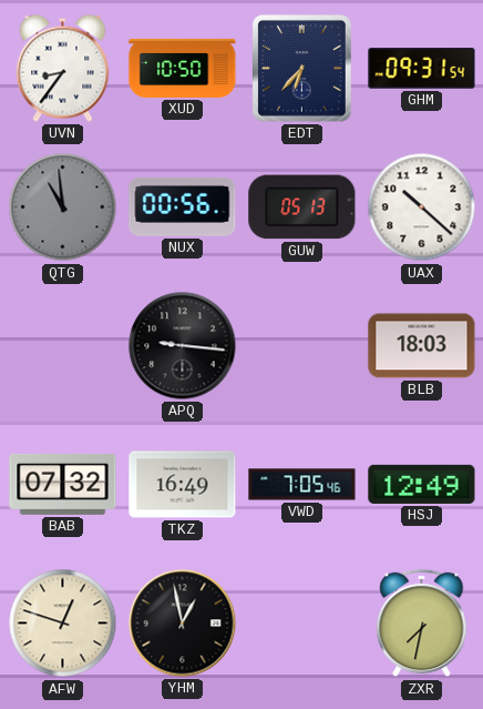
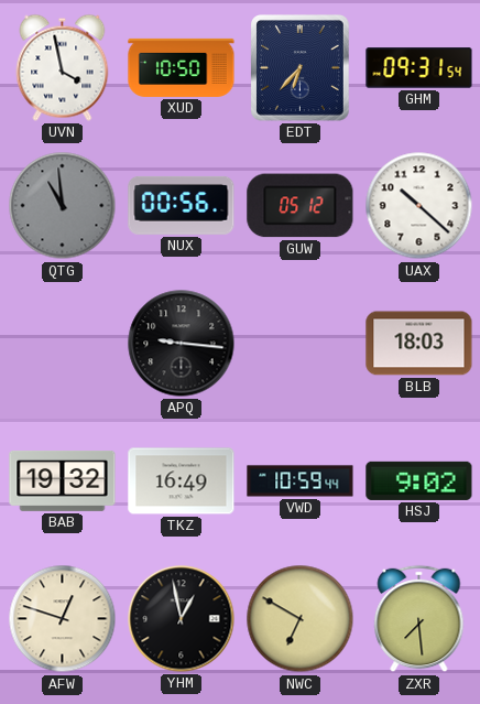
UVN: 8:36 -> 3:58 (63, 67)
GUW: 05:13 -> 05:12 (301, 206)
BAB: 07:32 -> 19:32 (63, 480)
VWD: 7:05 -> 10:59 (301, 481)
HSJ: 12:49 -> 9:02 (419, 480)
NWC: none -> 6:50 (301, 619)
ZXR: 7:32 -> 7:29 (419, 619)
